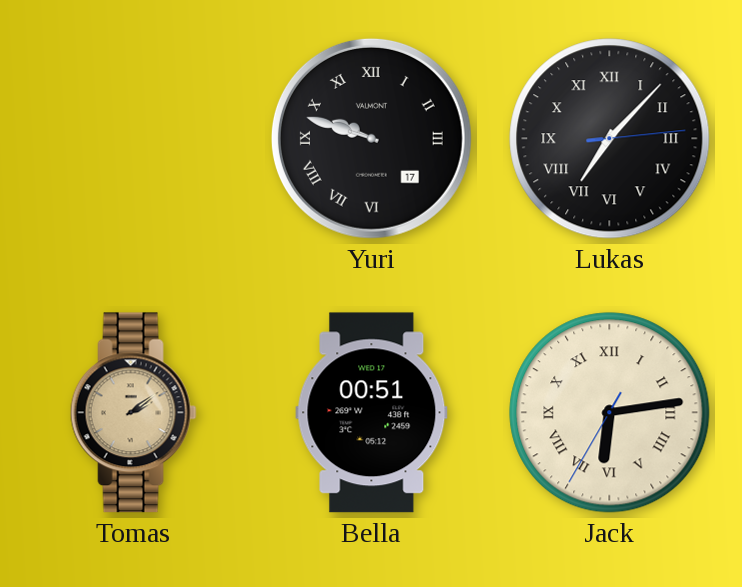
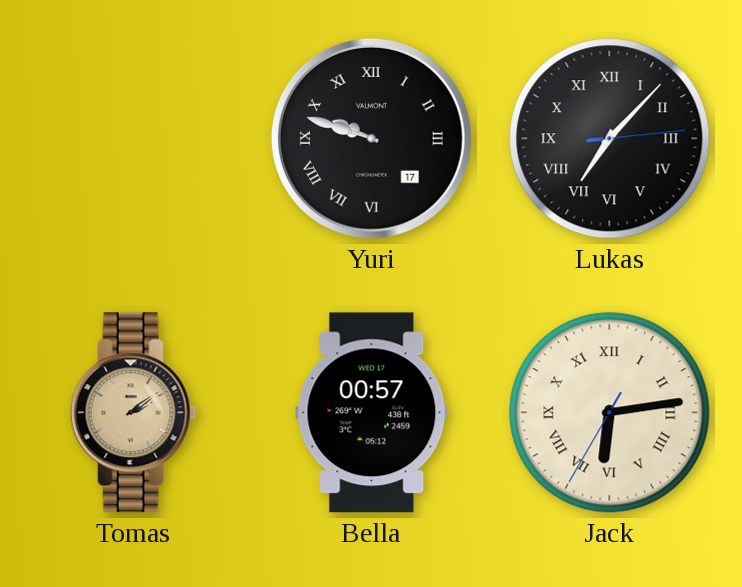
Bella: 00:51 -> 00:57 (372, 413)
